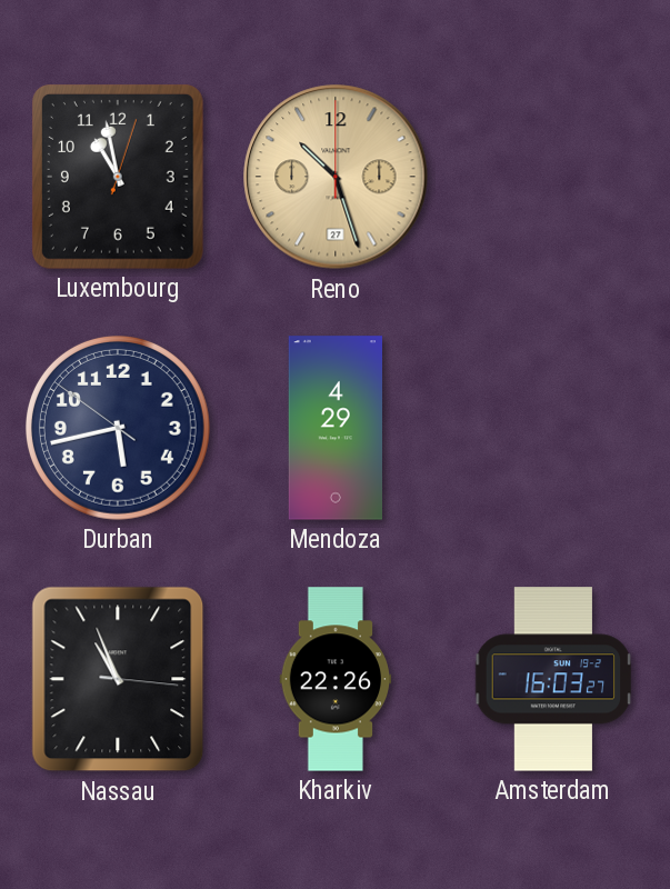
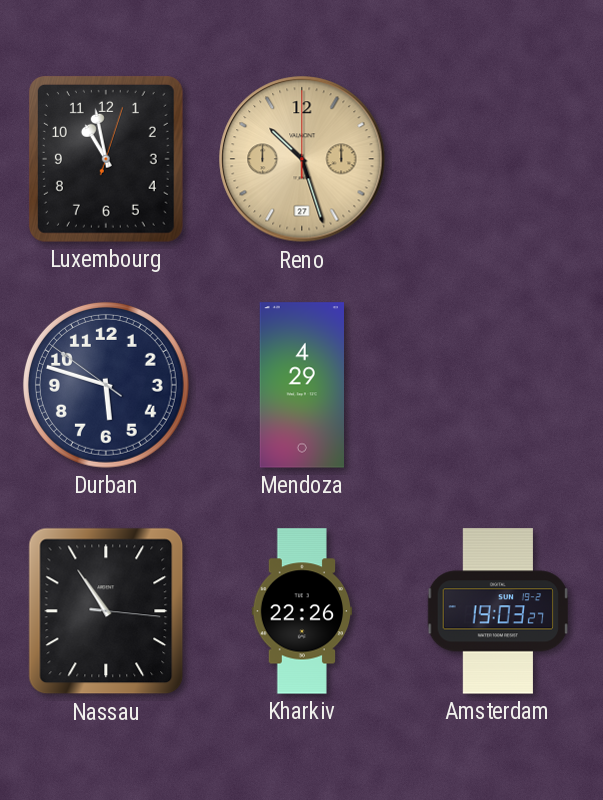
Durban: 5:42 -> 5:47 (106, 385)
Nassau: 10:56 -> 10:54 (106, 611)
Amsterdam: 16:03 -> 19:03 (498, 611)
